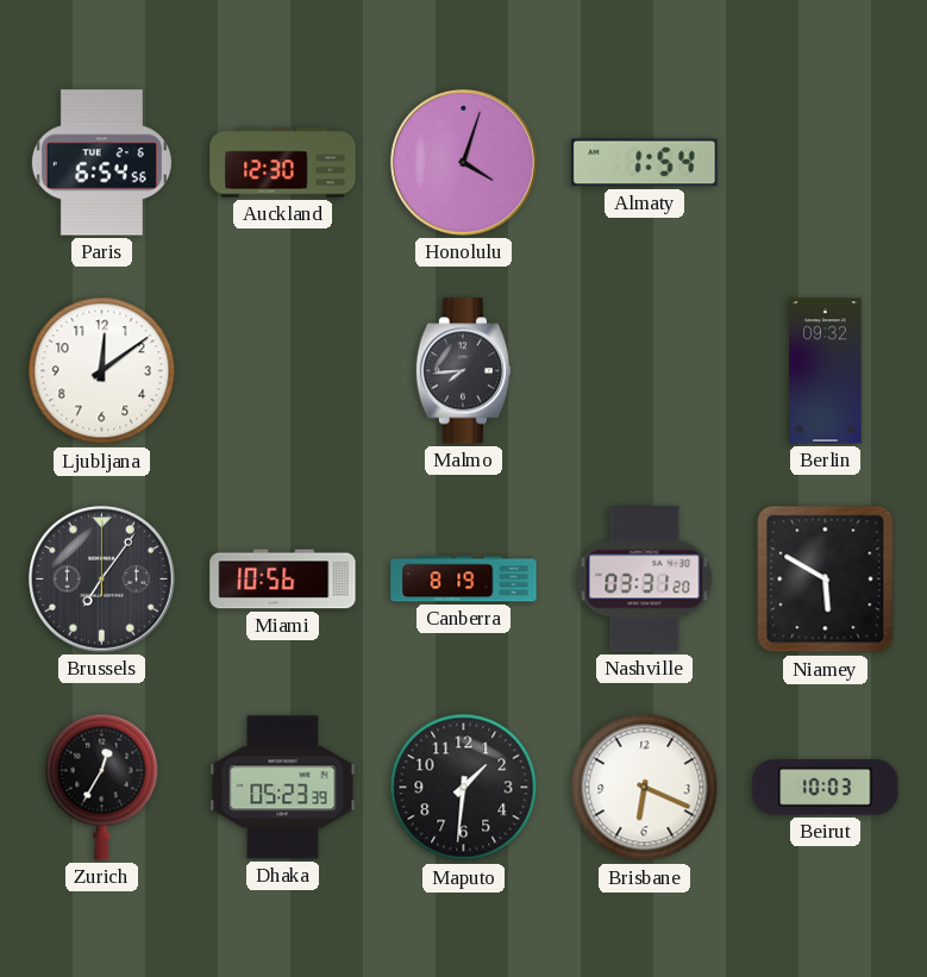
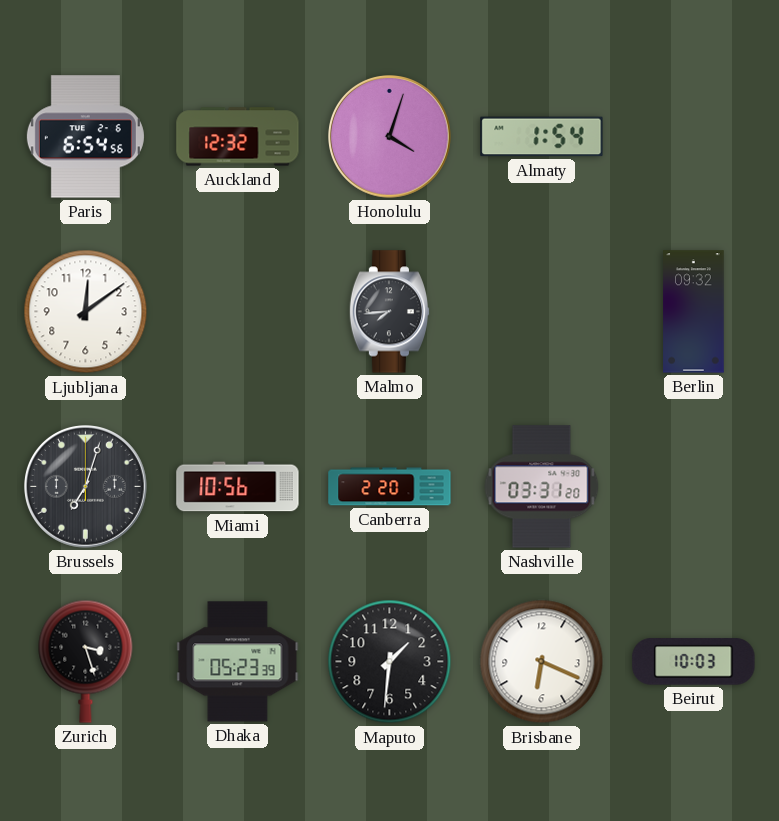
Auckland: 12:30 -> 12:32 (238, 137)
Brussels: 7:06 -> 7:03 (86, 487)
Canberra: 8:19 -> 2:20 (390, 487)
Niamey: 5:50 -> none (826, 580)
Zurich: 12:35 -> 3:27 (86, 661)
